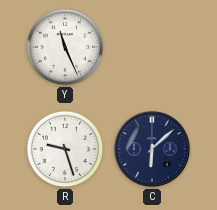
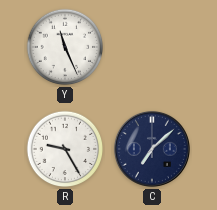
R: 9:27 -> 9:25 (65, 149)
C: 6:08 -> 7:08 (152, 149)
